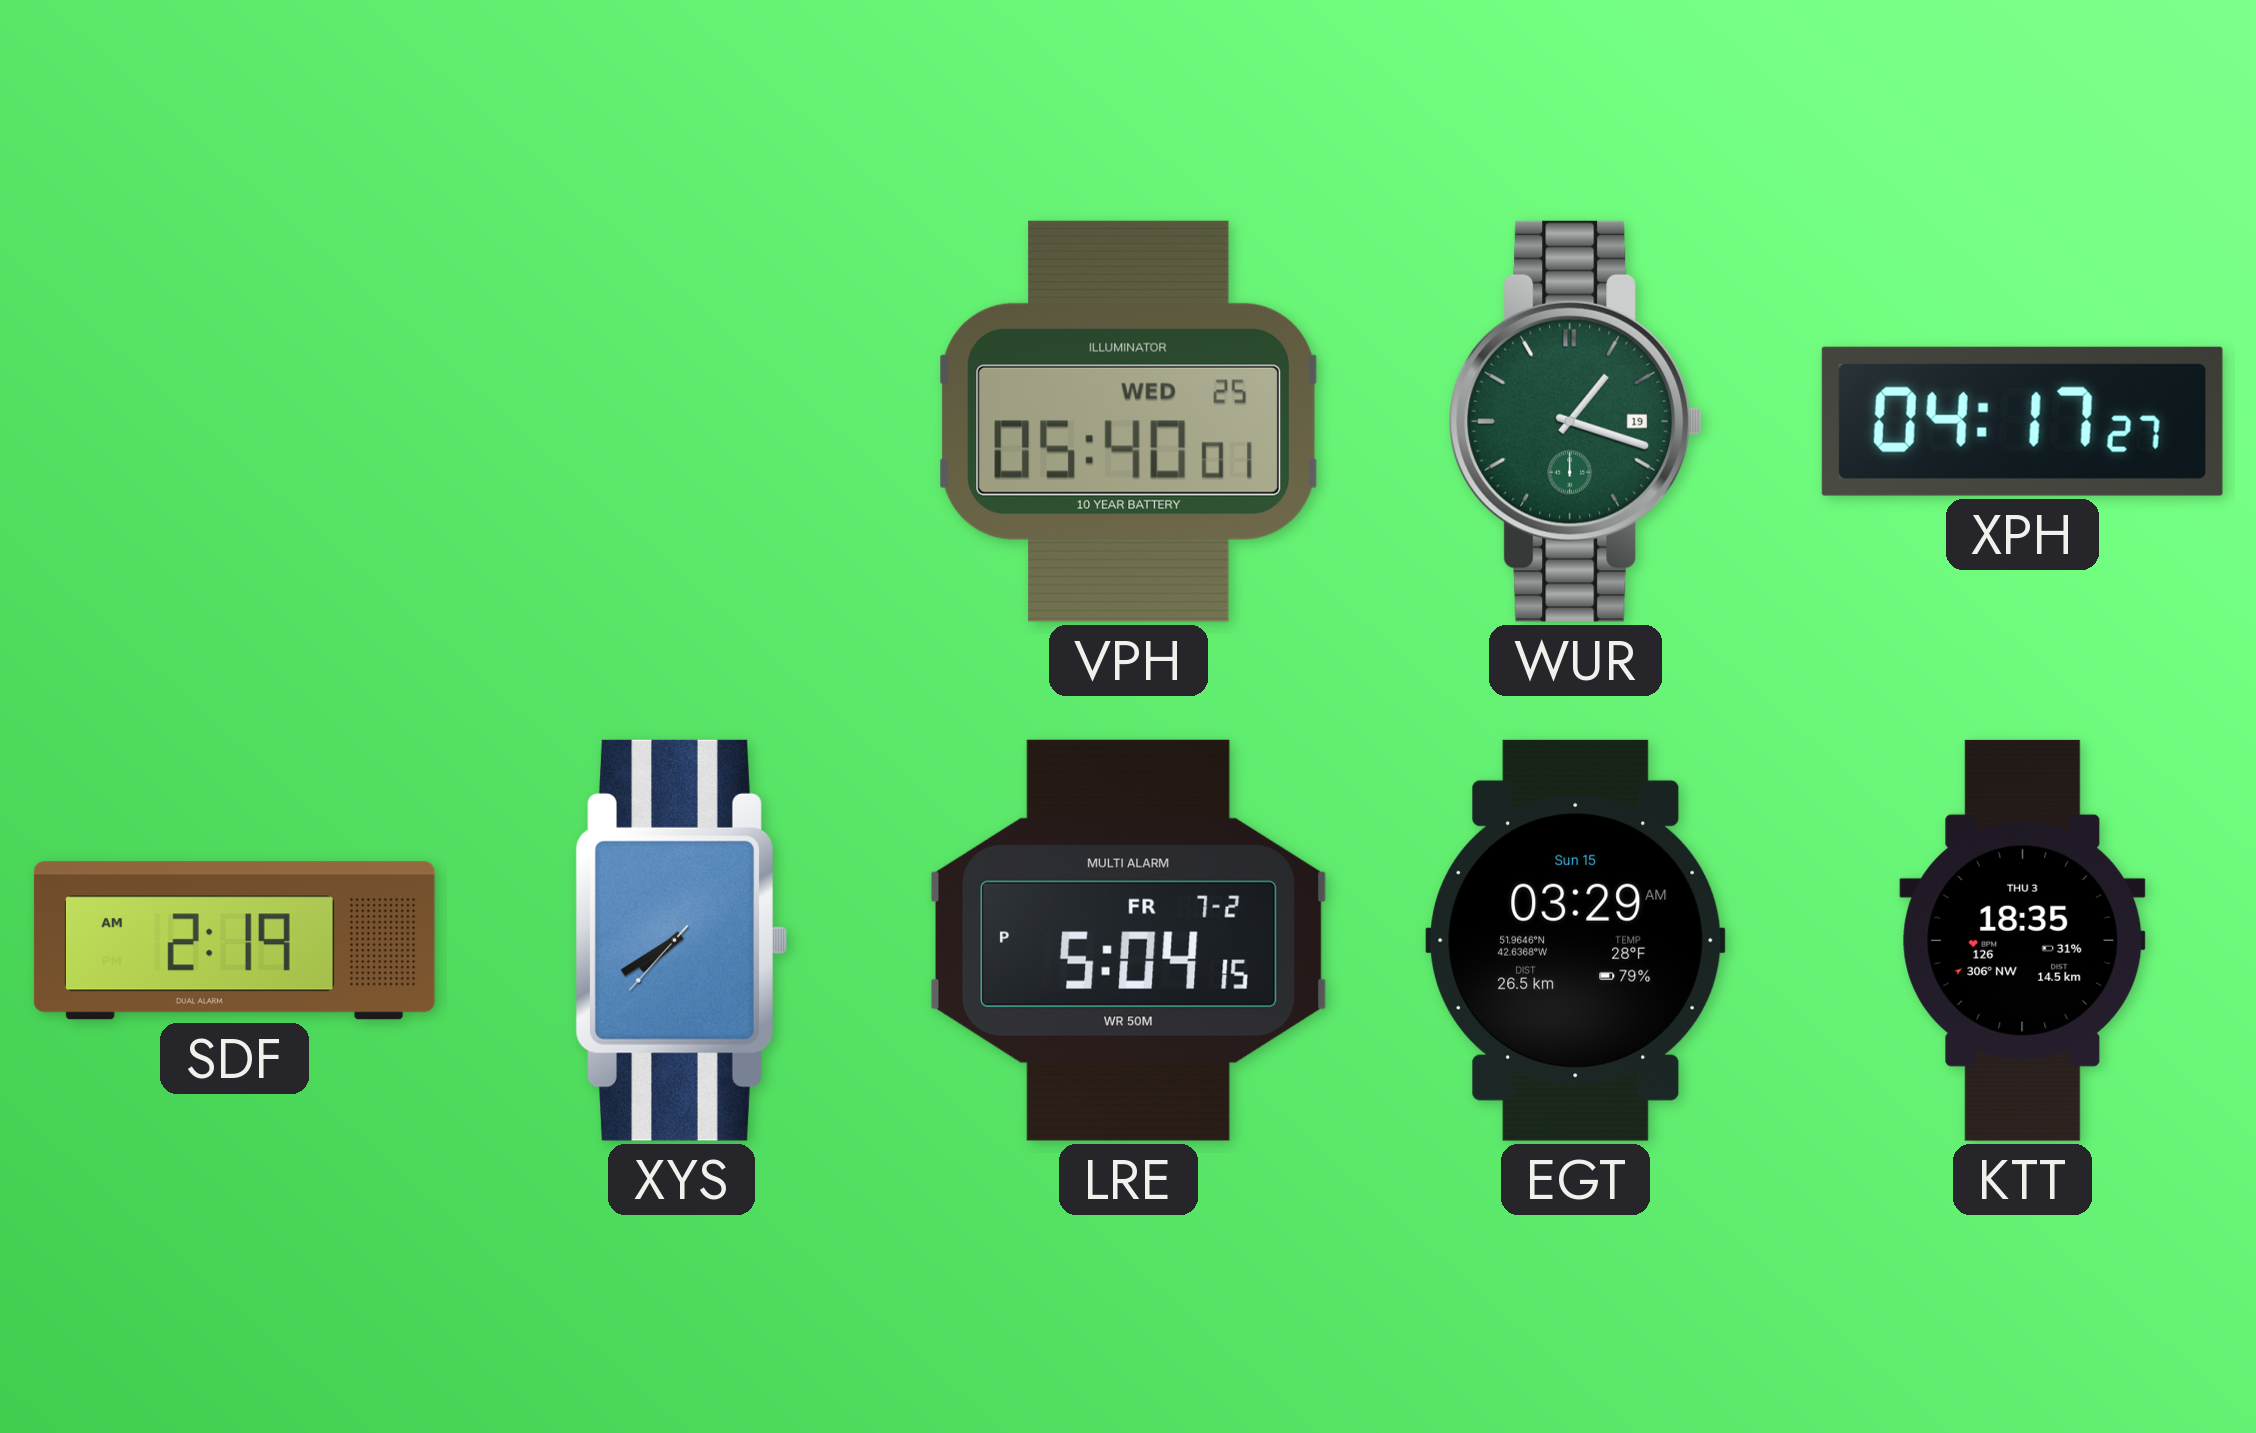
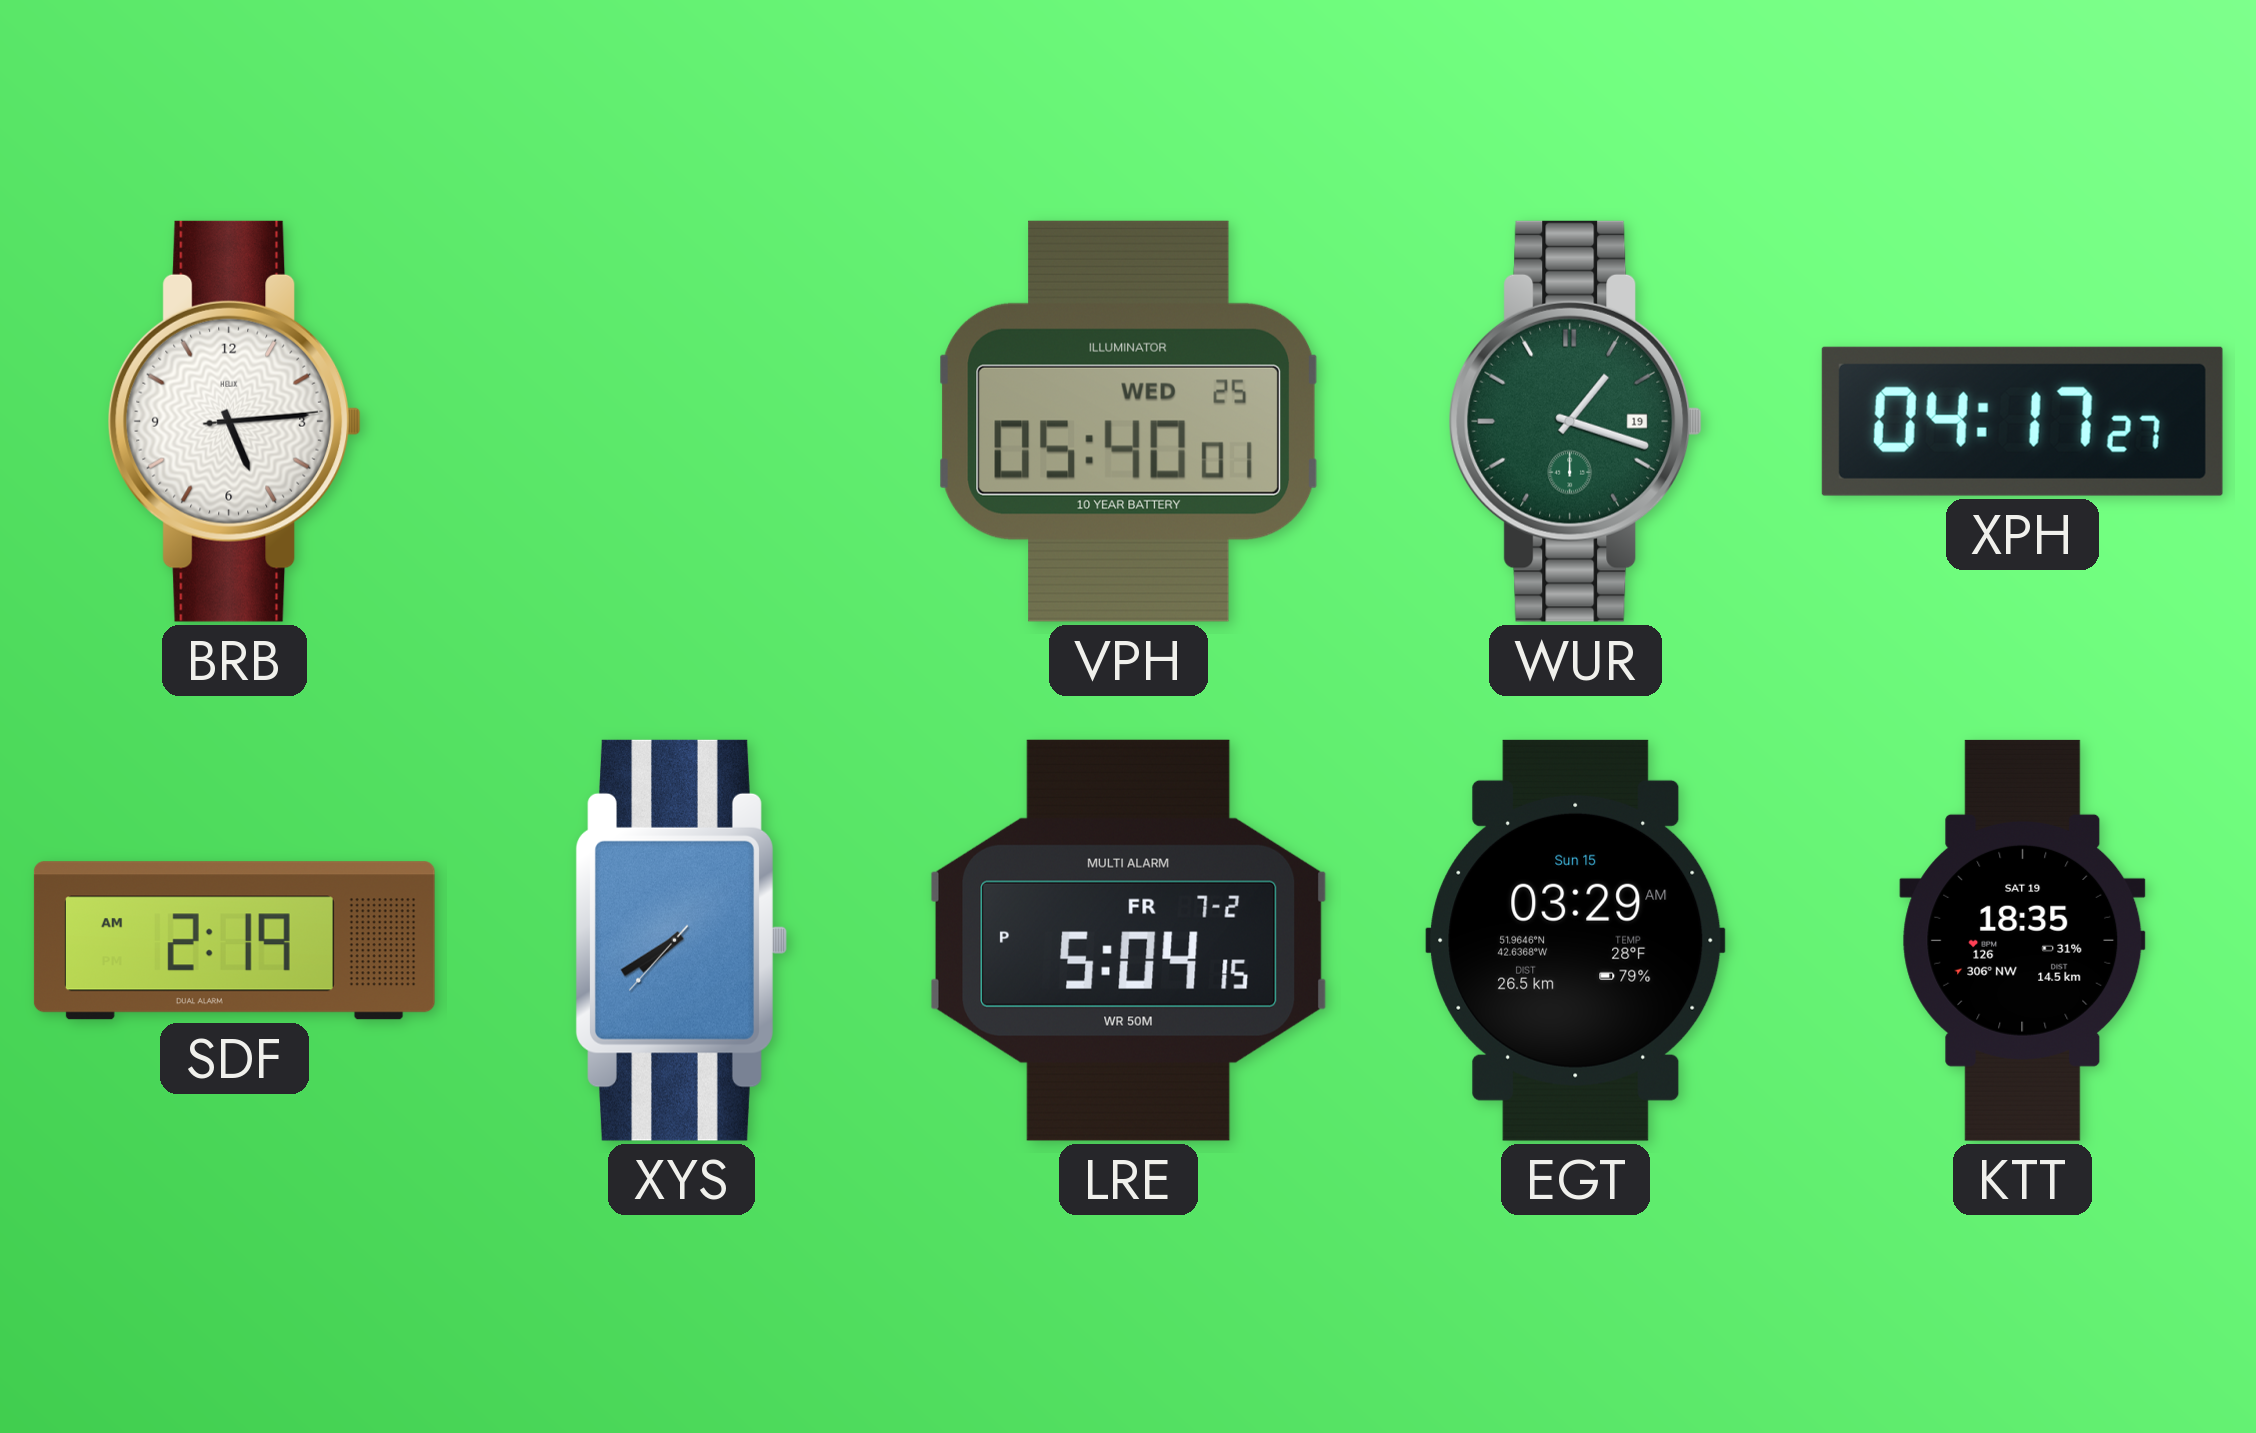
BRB: none -> 5:14 (235, 421)
KTT date: THU 3 -> SAT 19 (2023, 940)
